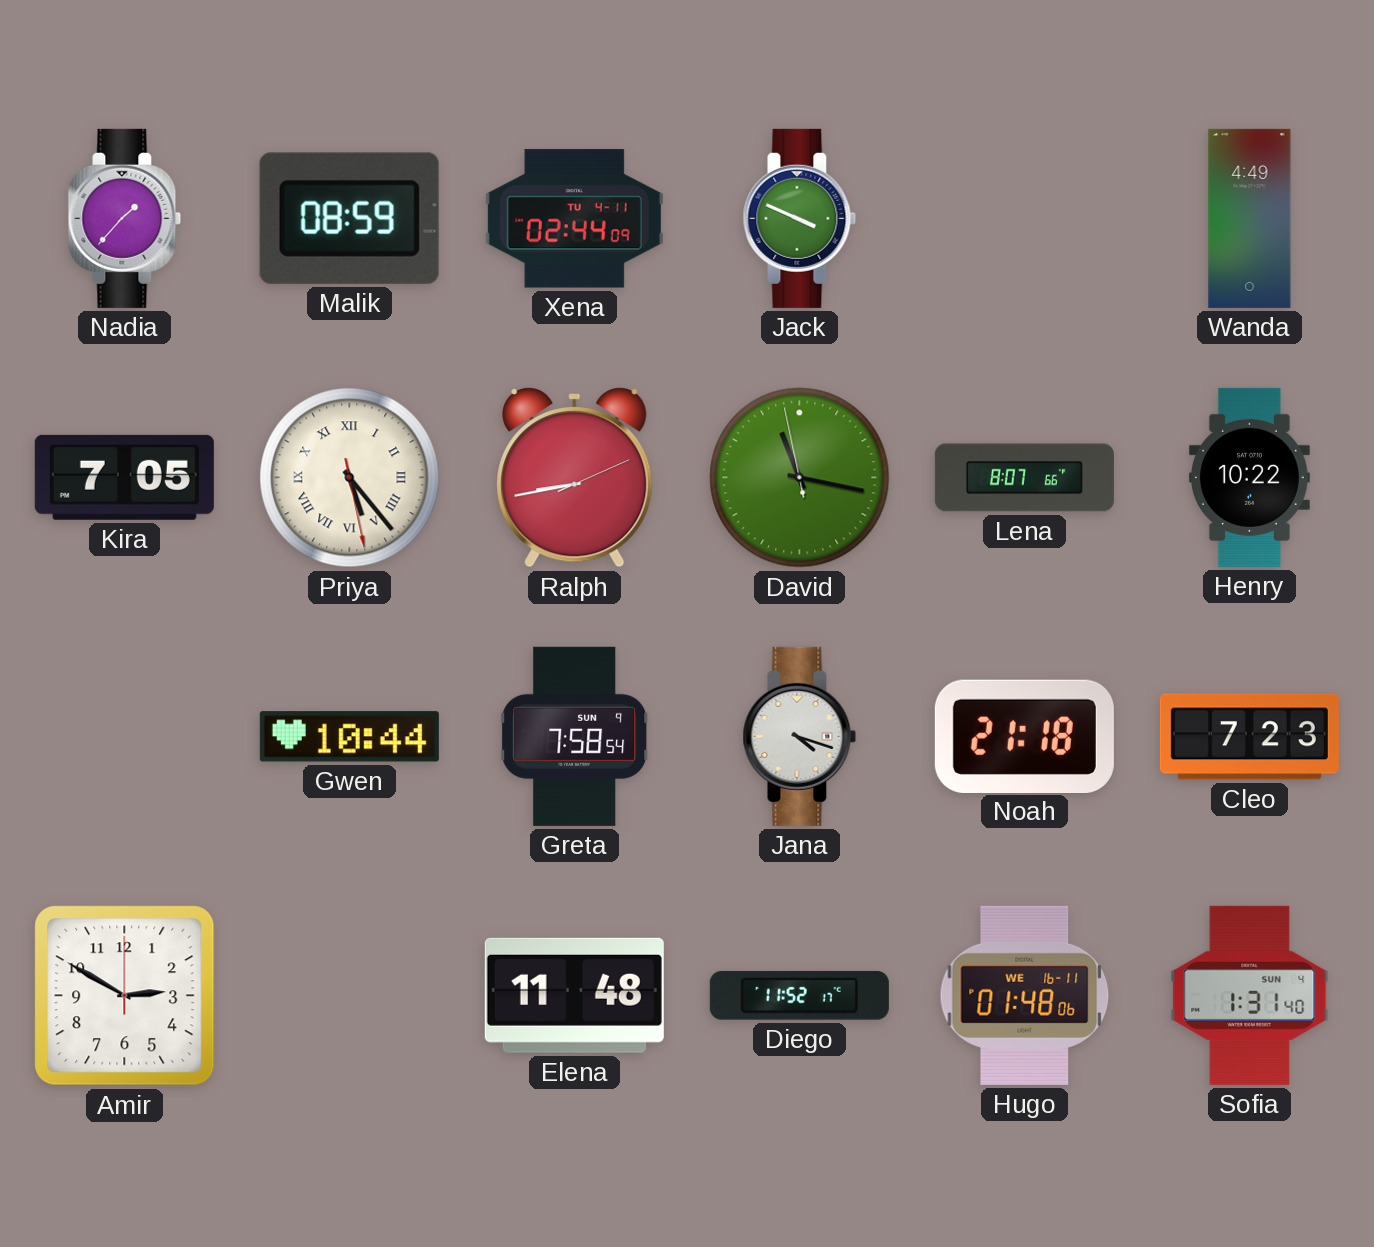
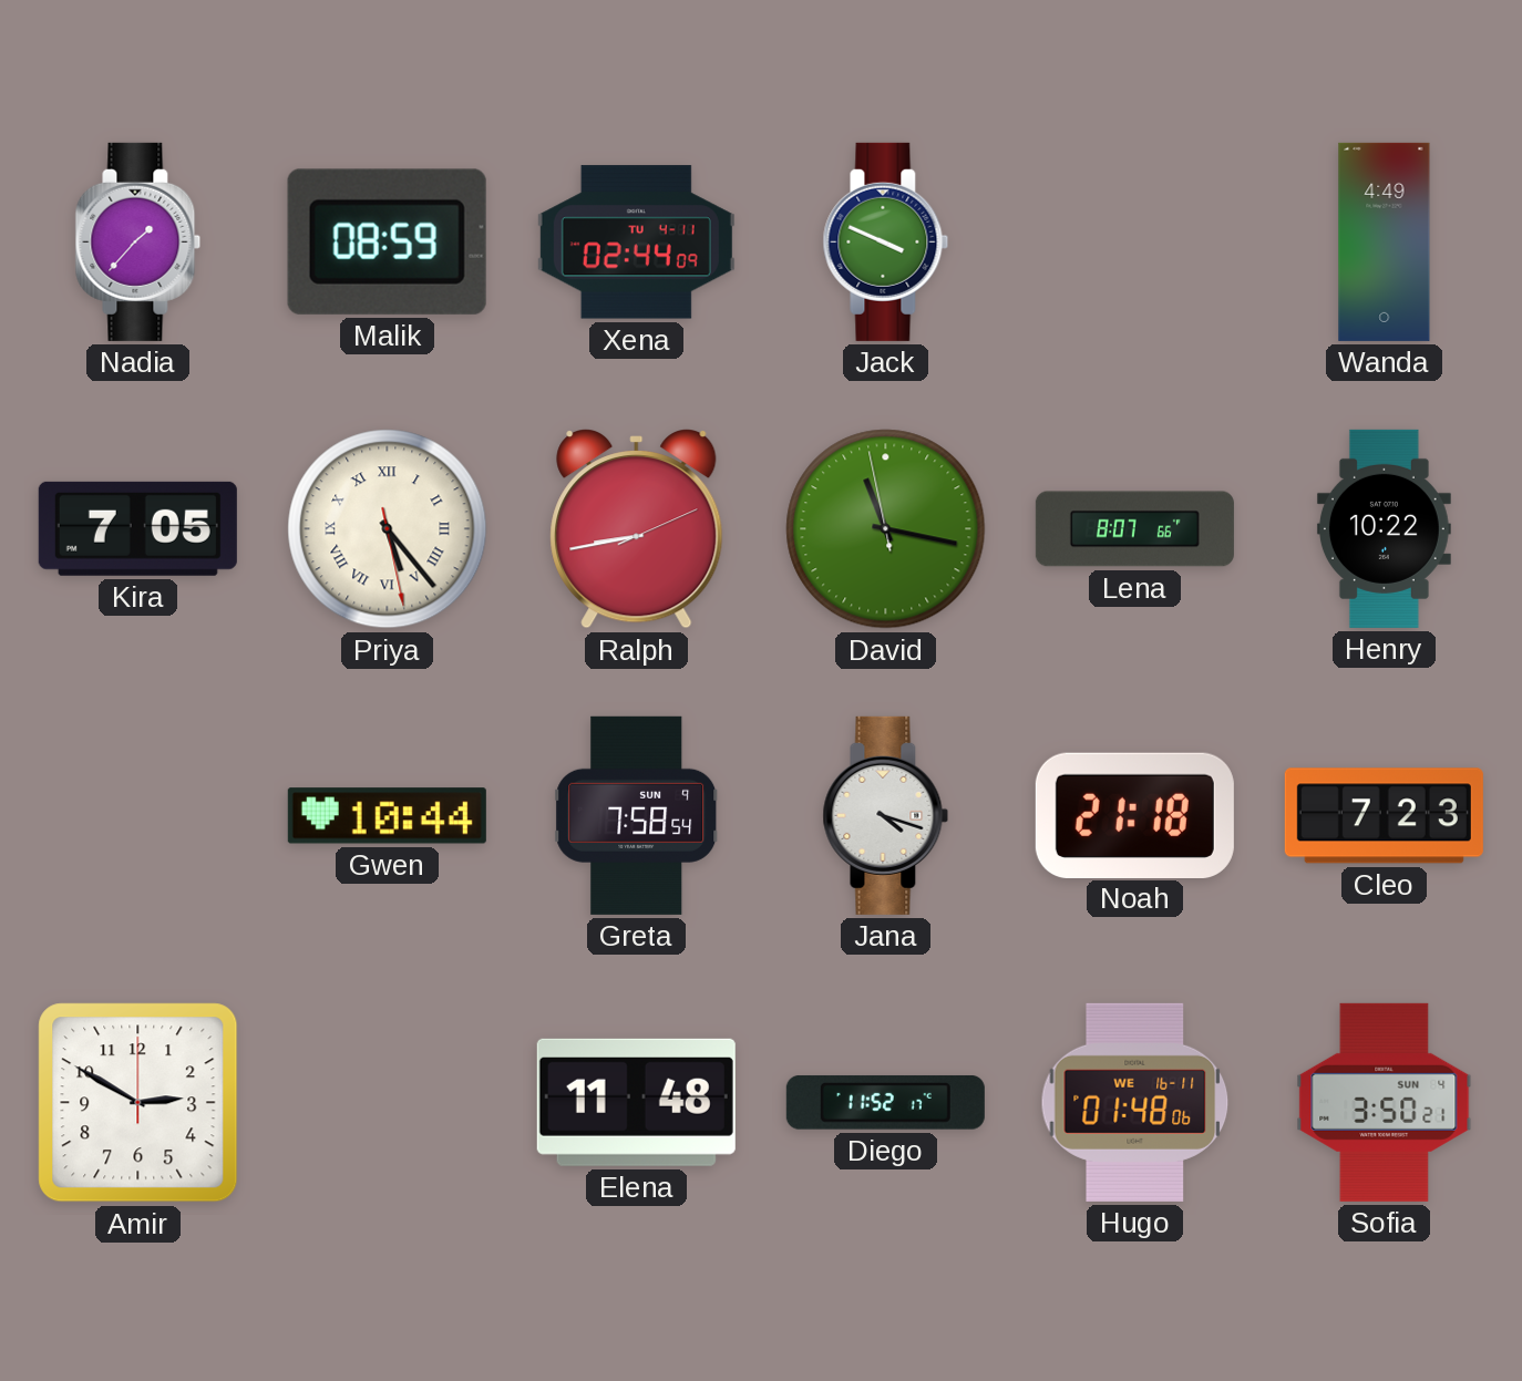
Sofia: 1:31 -> 3:50 (1385, 1102)
